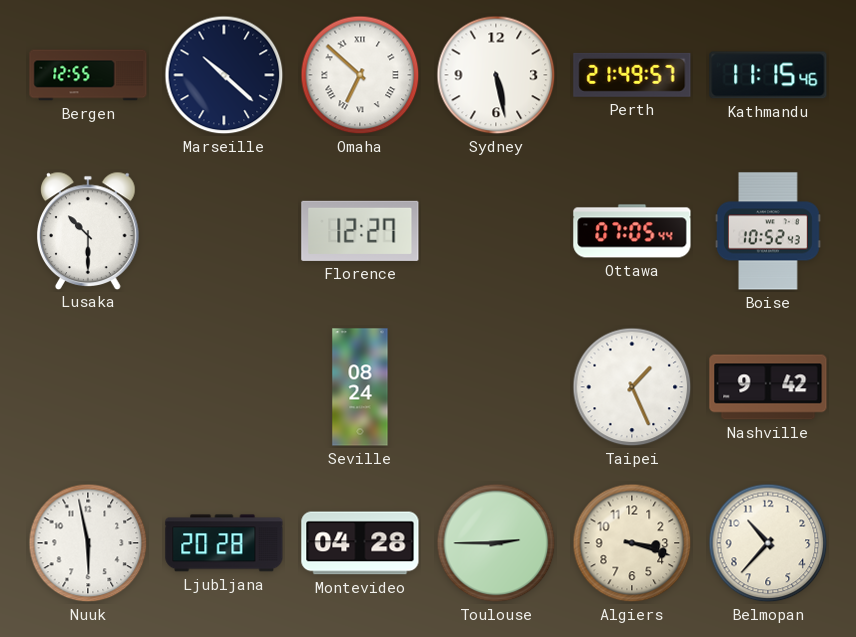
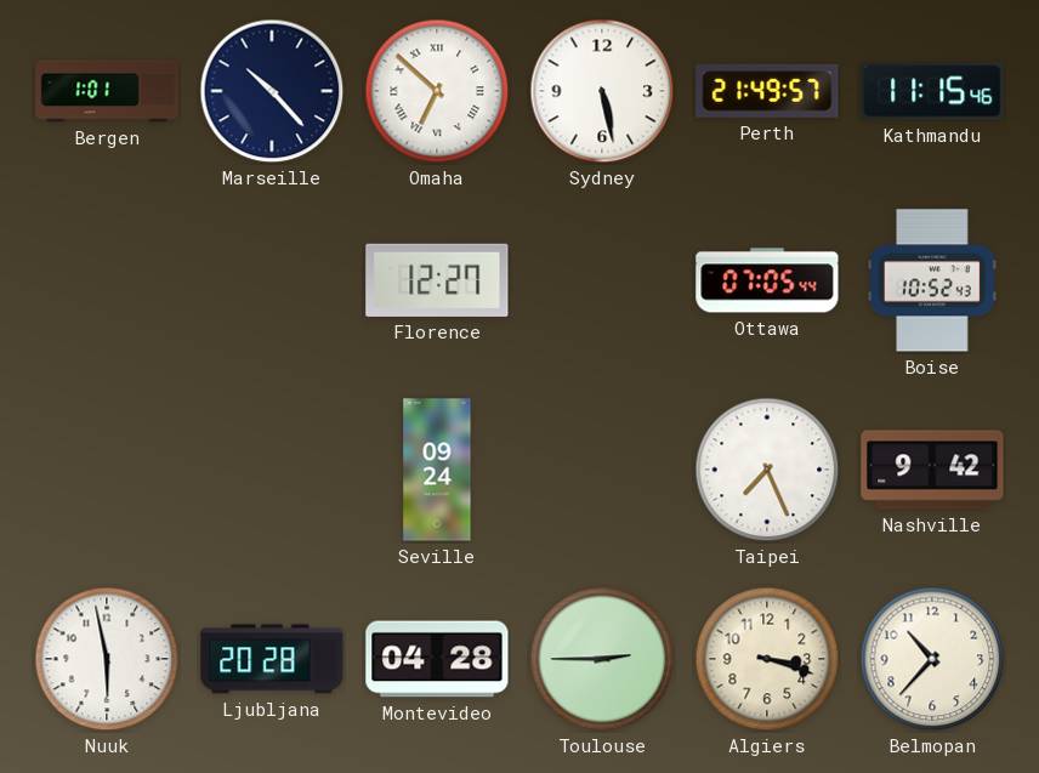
Bergen: 12:55 -> 1:01 (107, 91)
Marseille: 10:22 -> 10:23 (272, 91)
Lusaka: 10:30 -> none (89, 230)
Seville: 08:24 -> 09:24 (437, 470)
Taipei: 1:26 -> 7:26 (767, 470)
